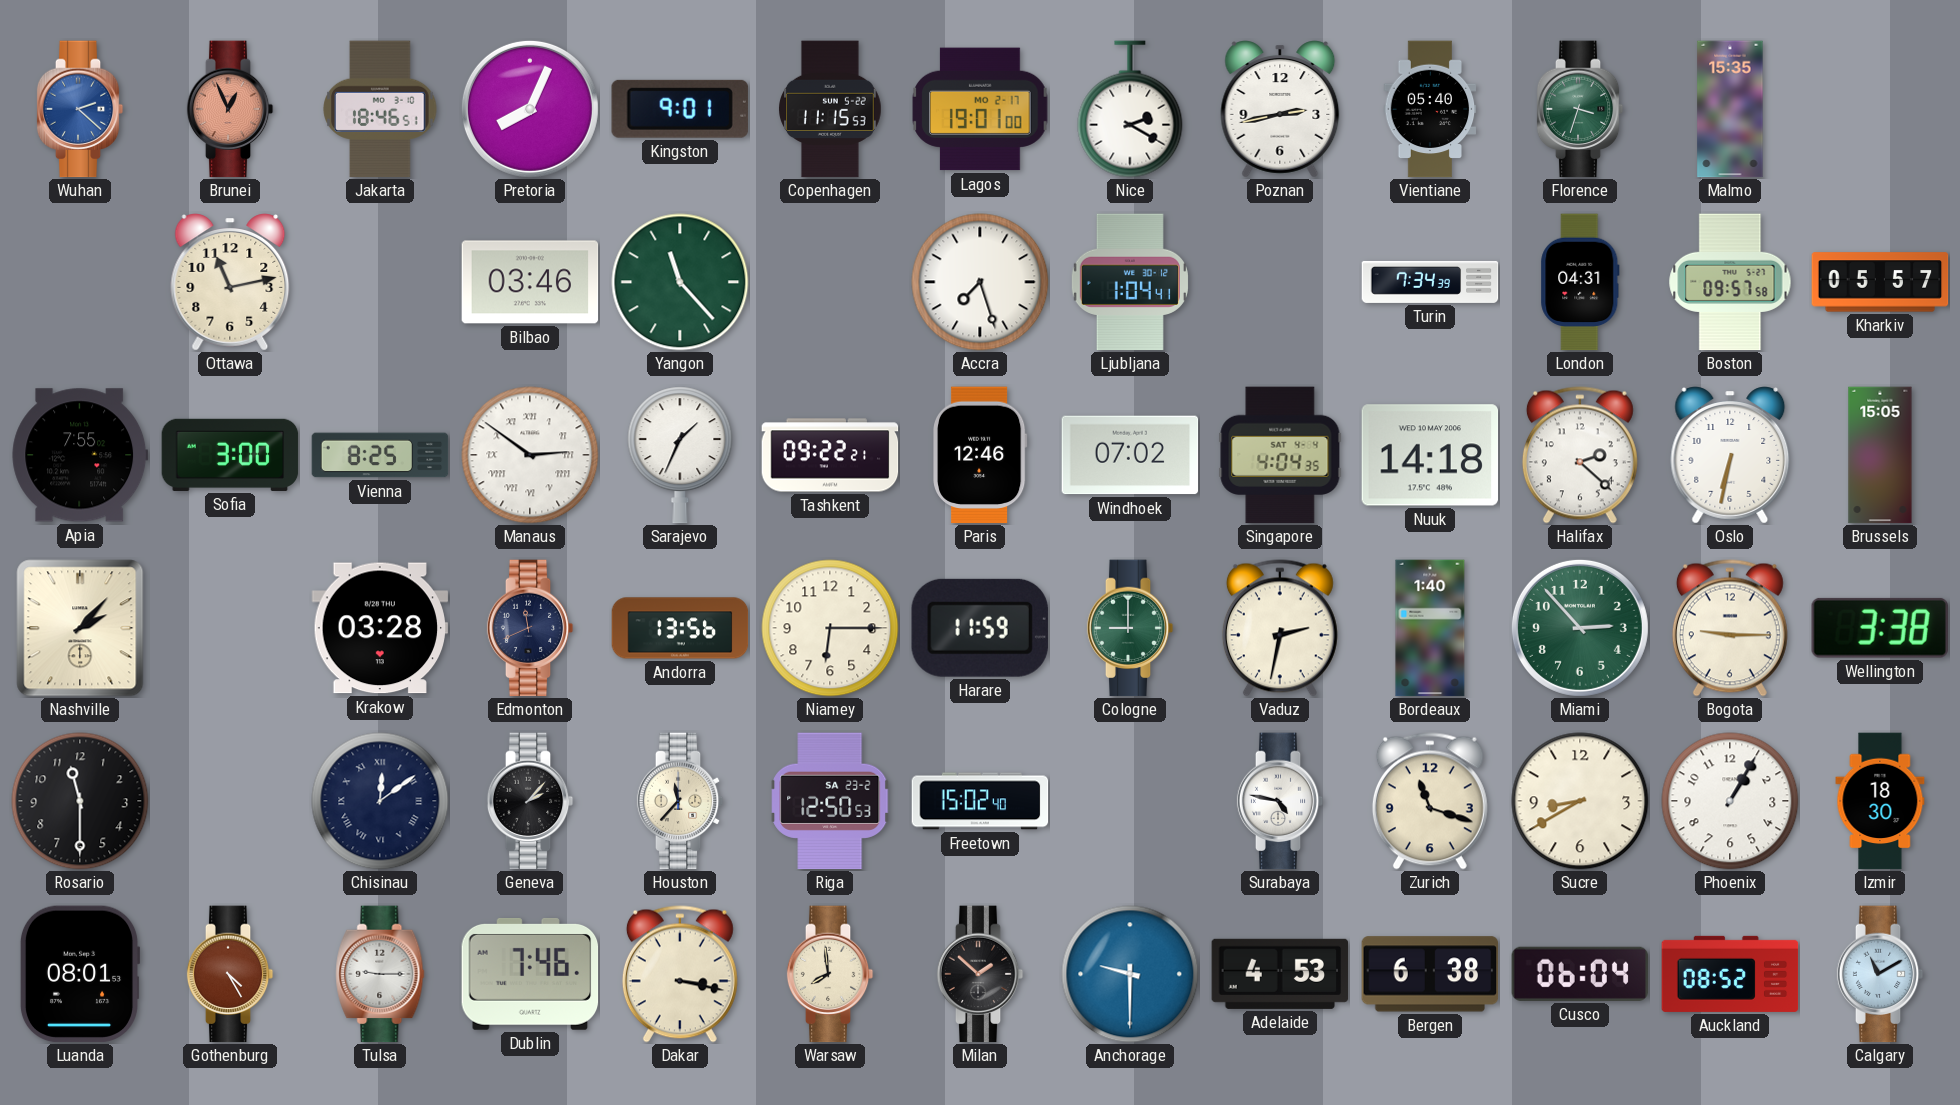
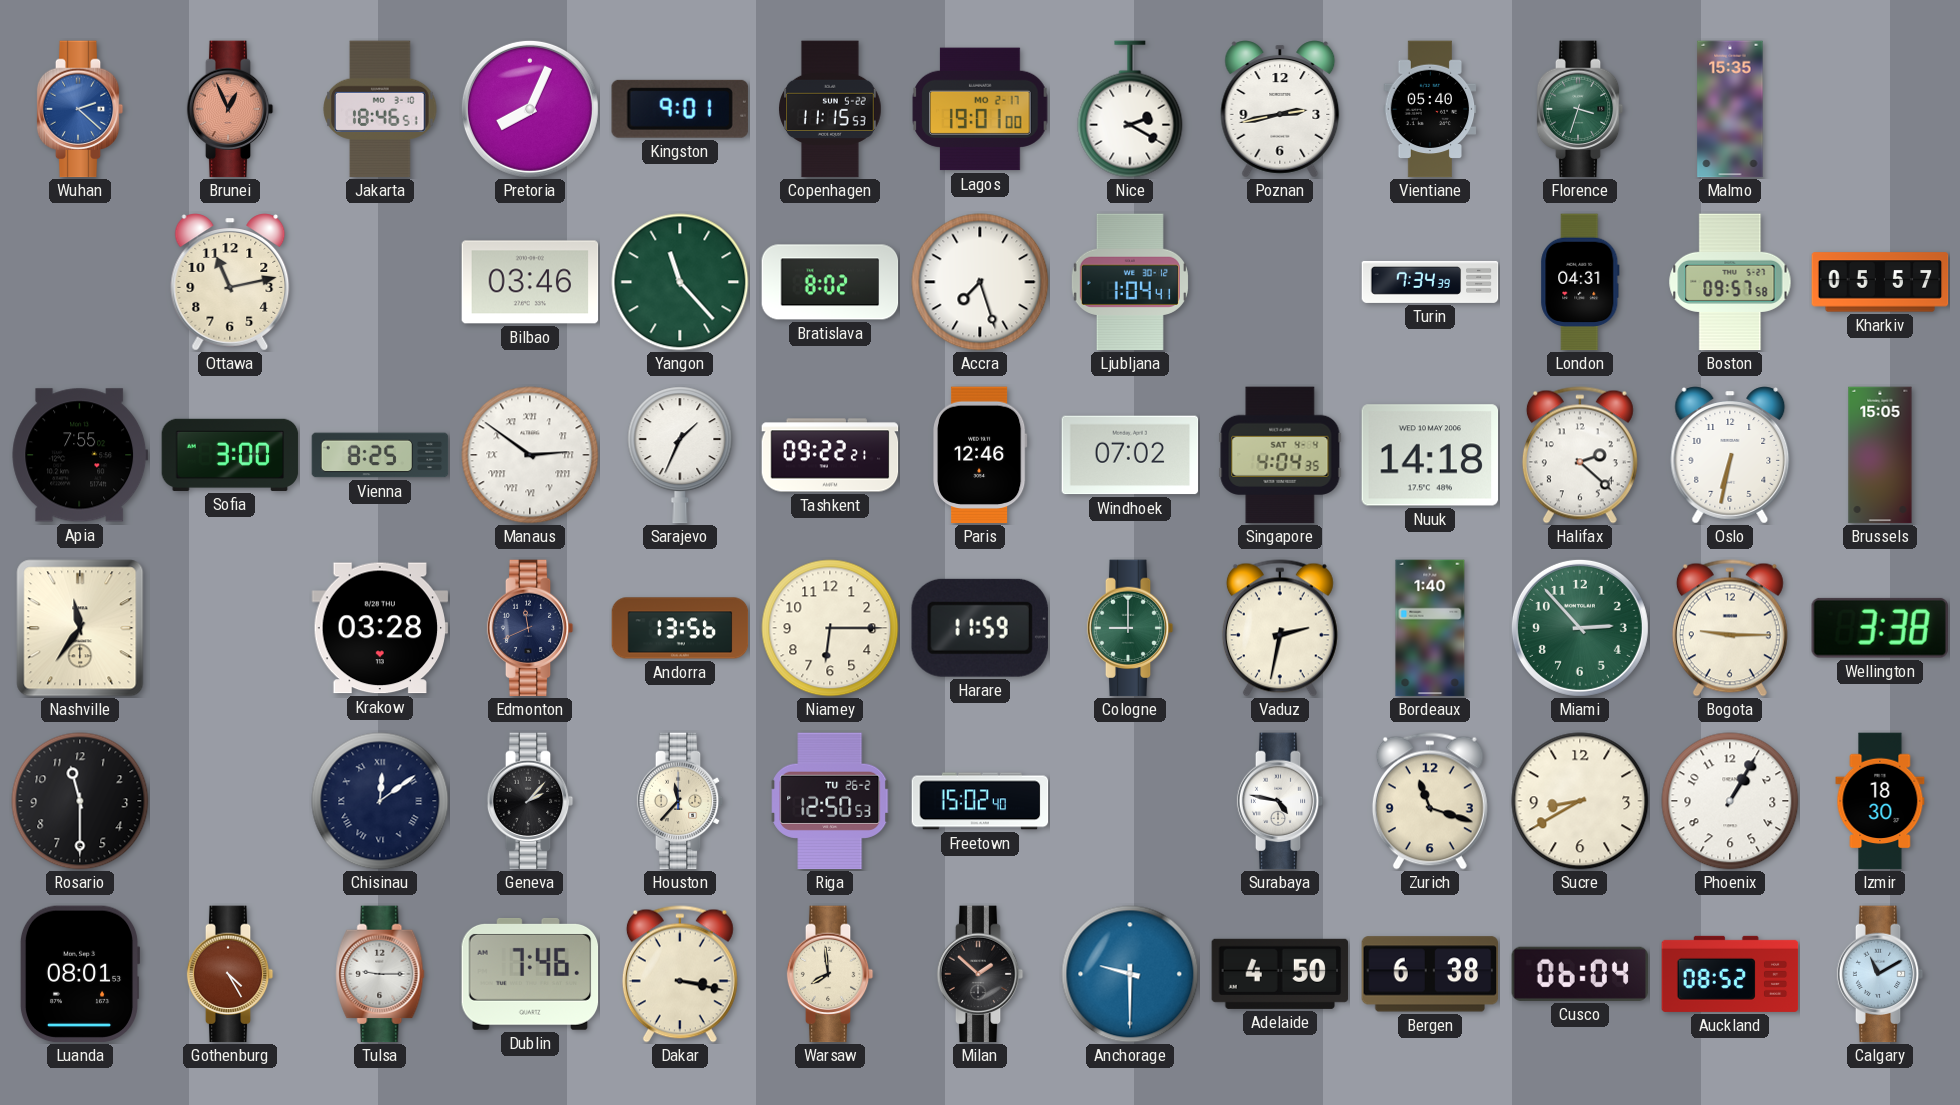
Bratislava: none -> 8:02 (830, 282)
Nashville: 2:07 -> 11:36 (80, 628)
Riga date: SA 23-2 -> TU 26-2 (830, 801)
Adelaide: 4:53 -> 4:50 (1280, 974)
